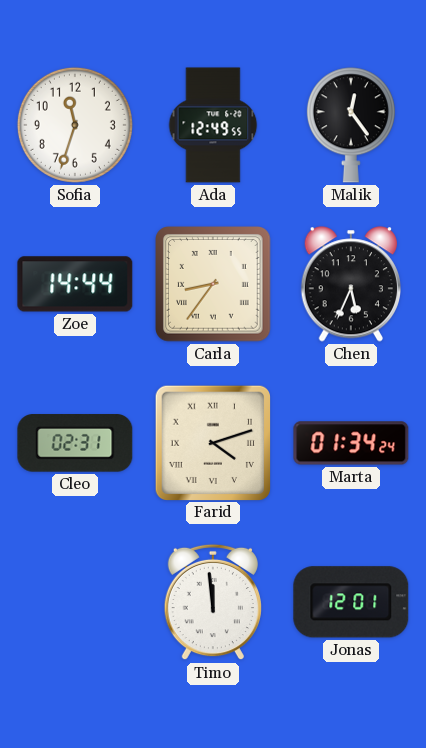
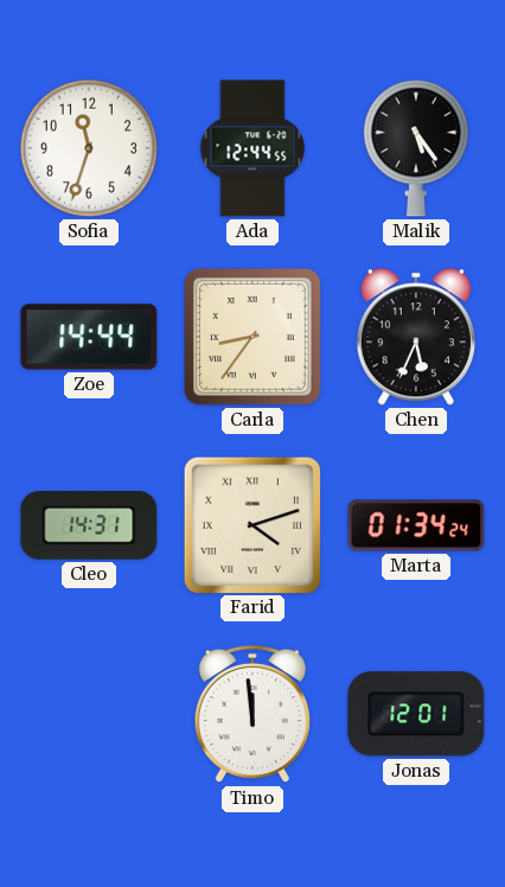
Ada: 12:49 -> 12:44 (252, 148)
Malik: 12:24 -> 5:24 (416, 148)
Cleo: 02:31 -> 14:31 (89, 525)
